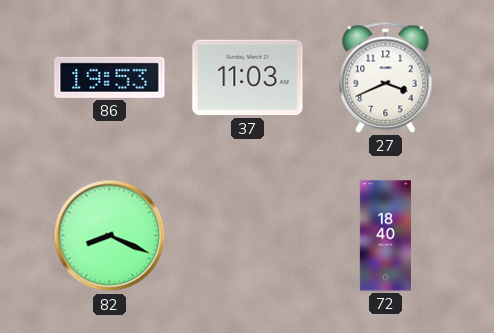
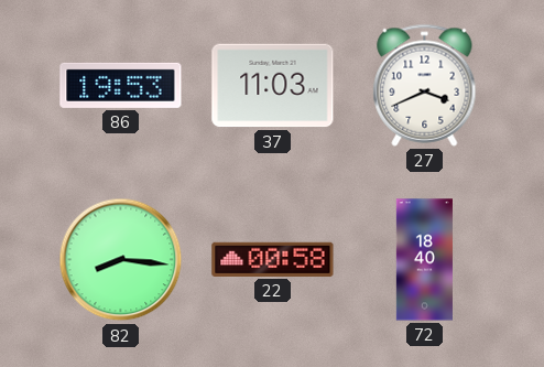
82: 8:19 -> 8:16 (121, 260)
22: none -> 00:58 (273, 259)
